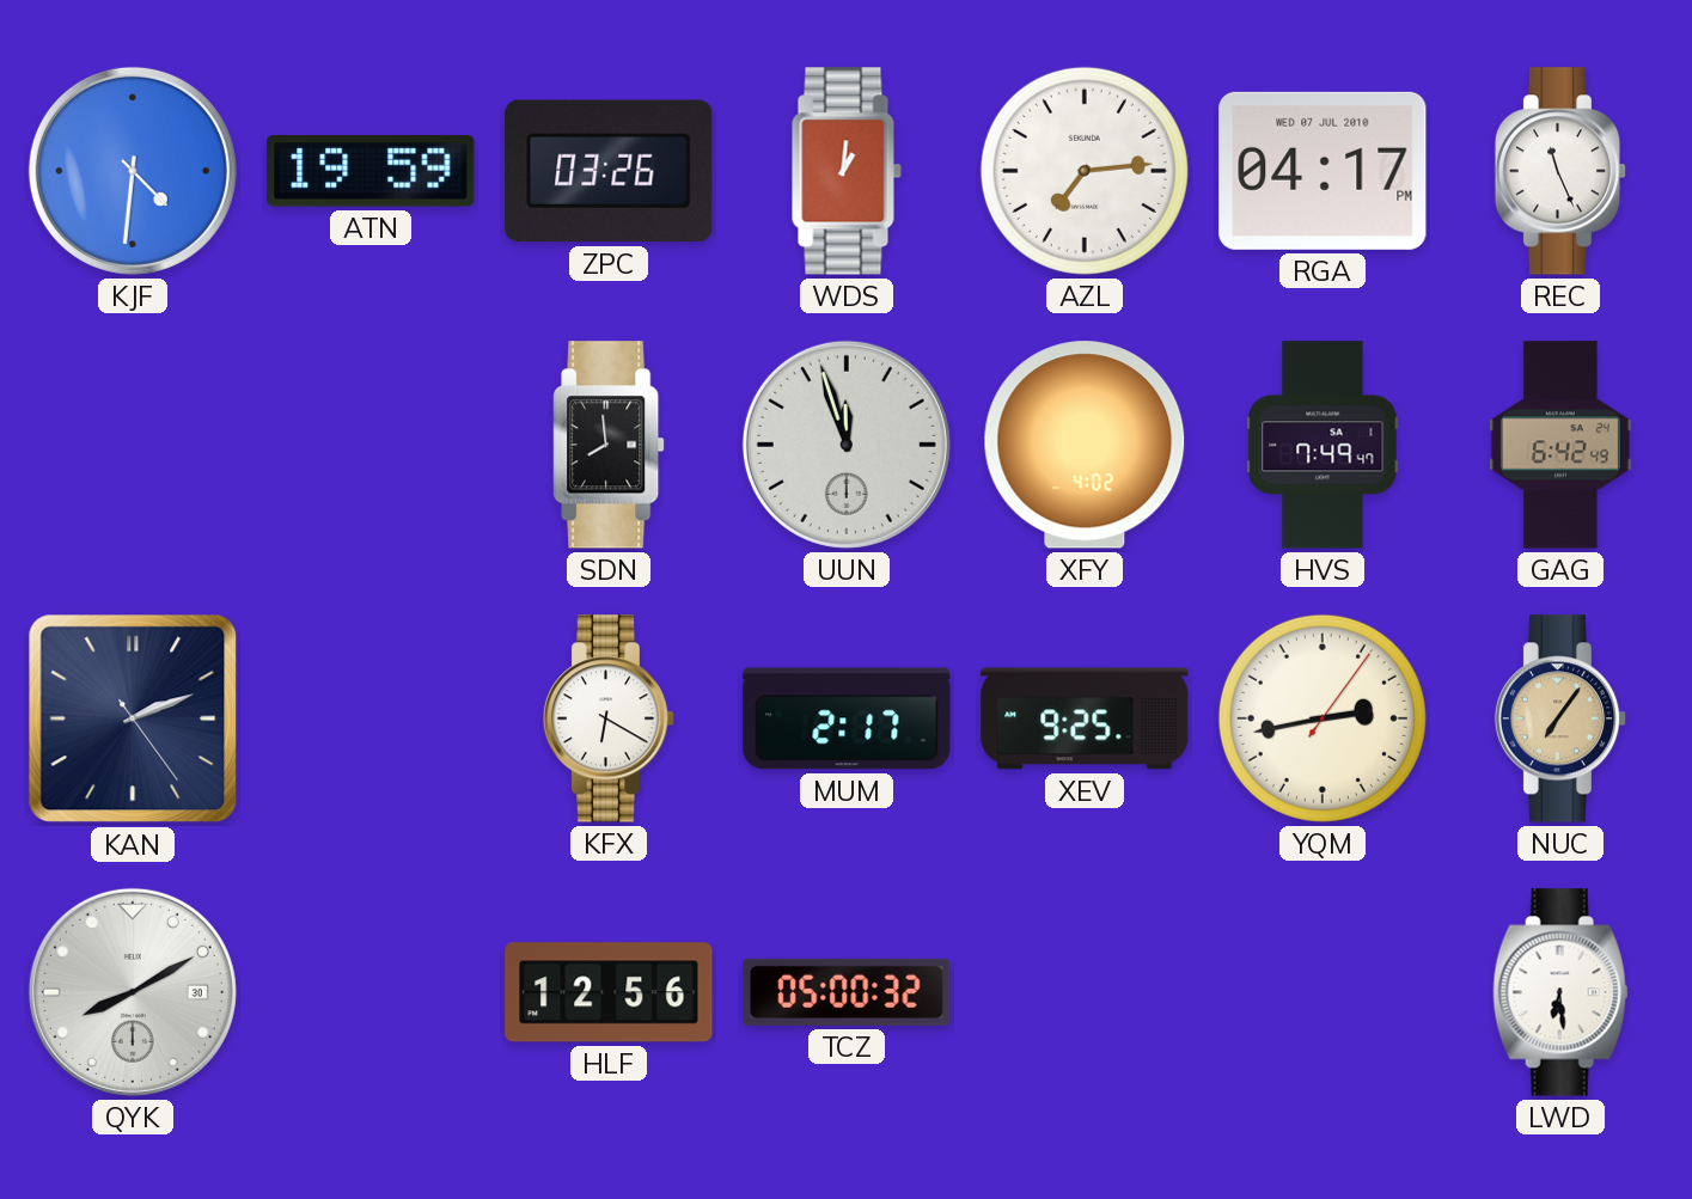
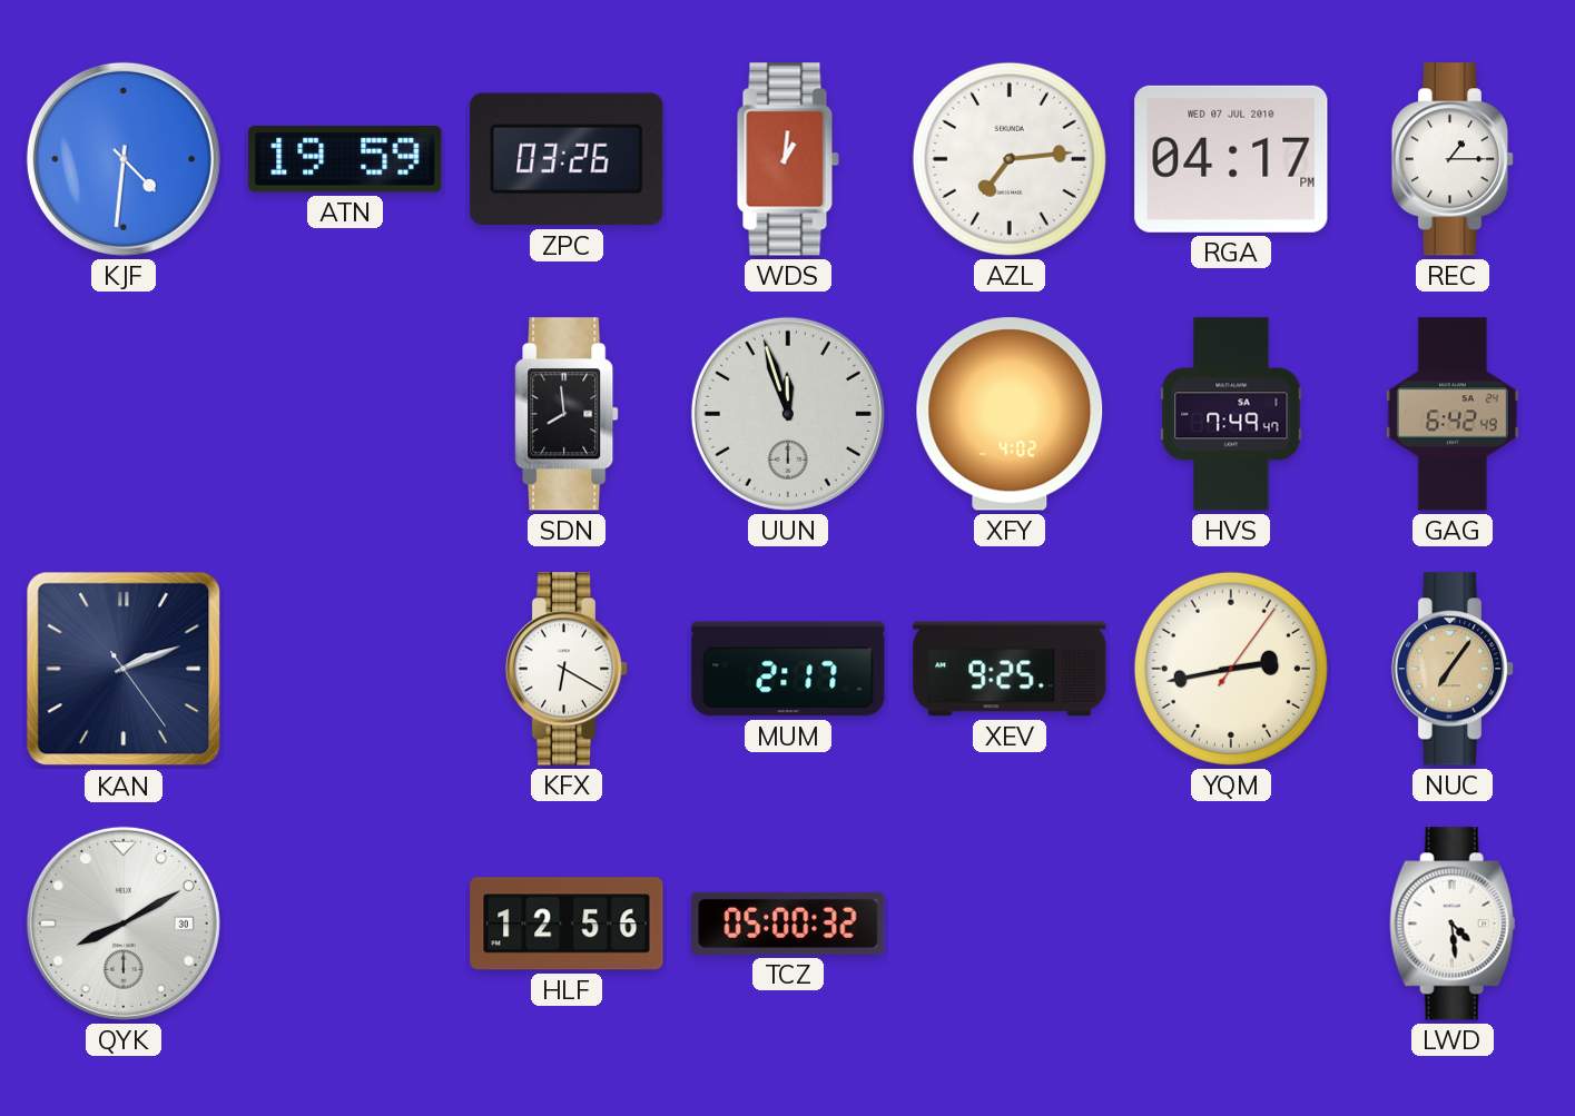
REC: 11:26 -> 1:15 (1453, 159)
LWD: 6:29 -> 4:29 (1453, 924)
